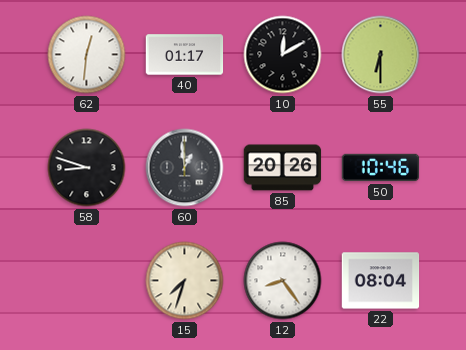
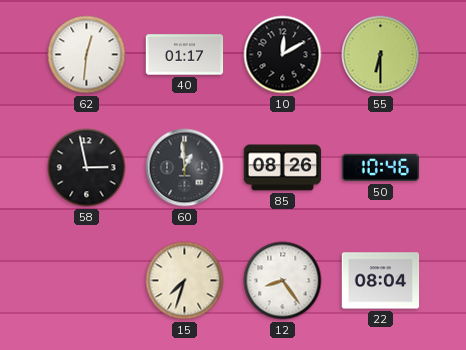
58: 8:48 -> 2:58 (87, 168)
85: 20:26 -> 08:26 (283, 168)
